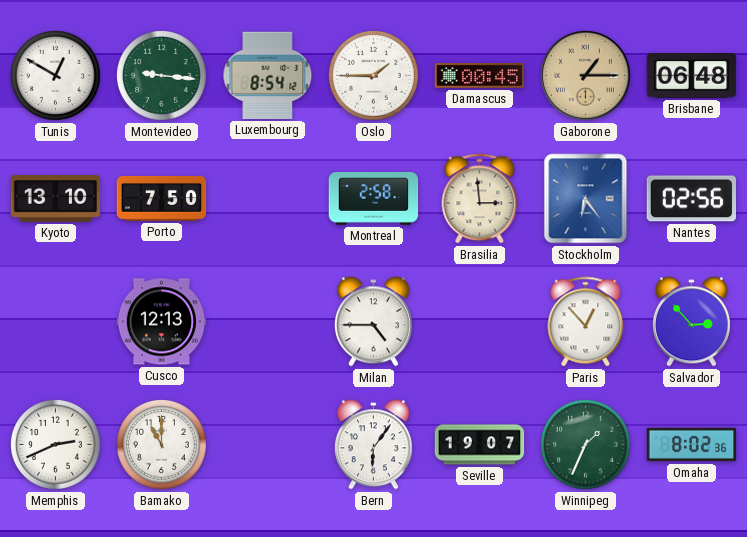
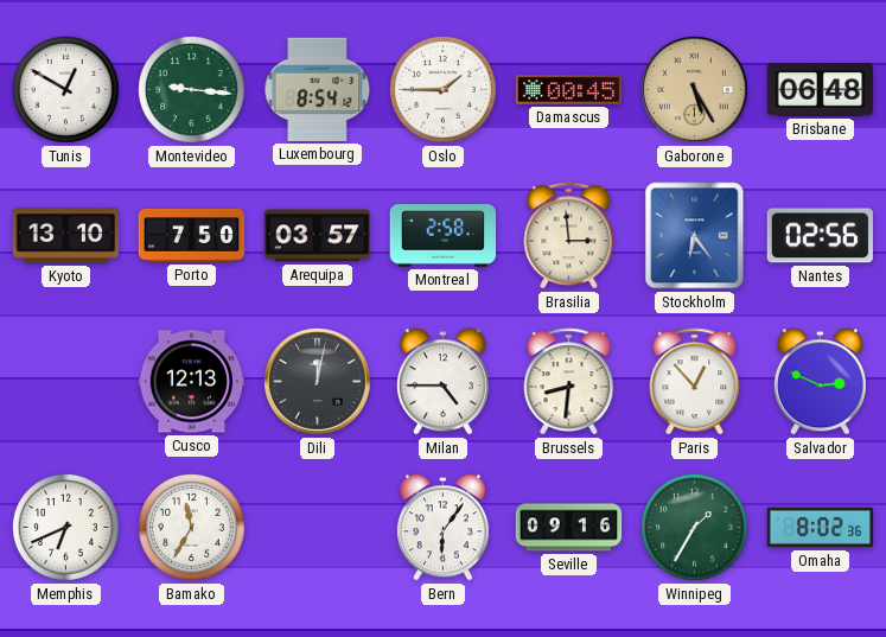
Gaborone: 1:15 -> 5:25 (694, 89)
Arequipa: none -> 03:57 (318, 236)
Dili: none -> 12:02 (317, 381)
Brussels: none -> 8:31 (569, 382)
Salvador: 2:53 -> 2:49 (820, 382)
Memphis: 2:41 -> 6:41 (66, 528)
Bamako: 11:00 -> 11:35 (192, 528)
Seville: 19:07 -> 09:16 (569, 528)
Winnipeg: 1:34 -> 1:35 (695, 528)
